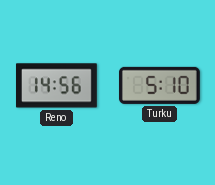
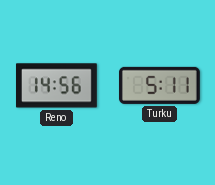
Turku: 5:10 -> 5:11 (159, 85)
